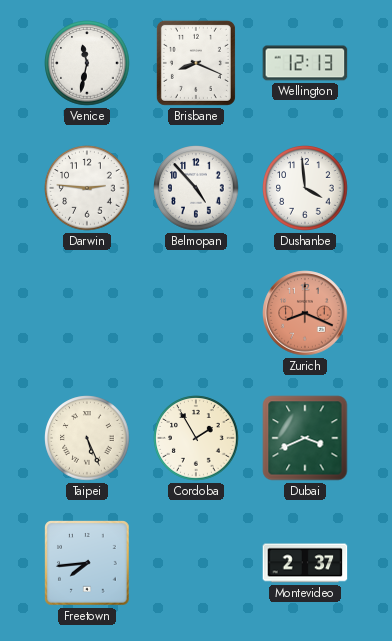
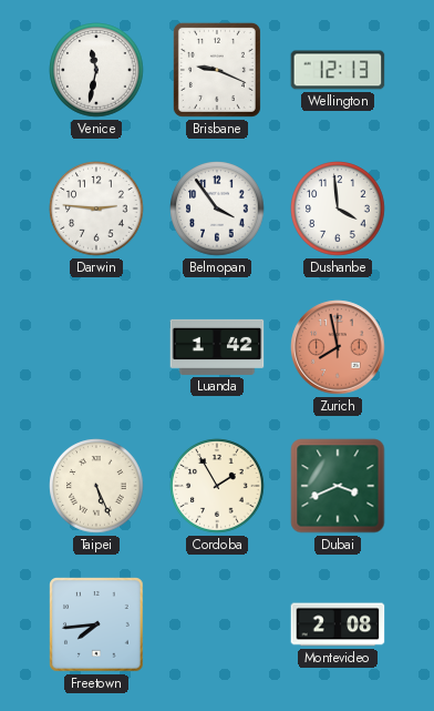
Brisbane: 8:19 -> 9:19 (217, 70)
Belmopan: 4:53 -> 3:54 (217, 209)
Luanda: none -> 1:42 (217, 347)
Zurich: 8:19 -> 7:58 (338, 347)
Montevideo: 2:37 -> 2:08 (338, 624)
